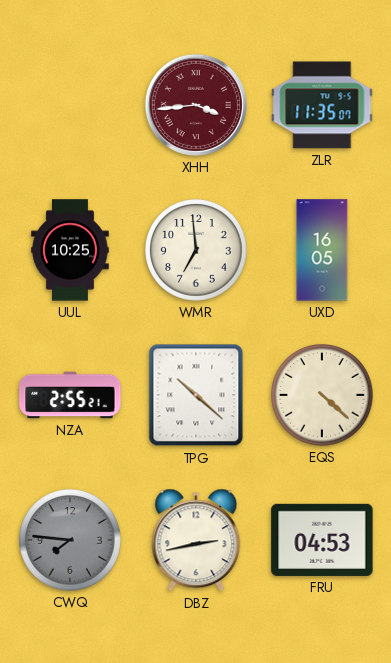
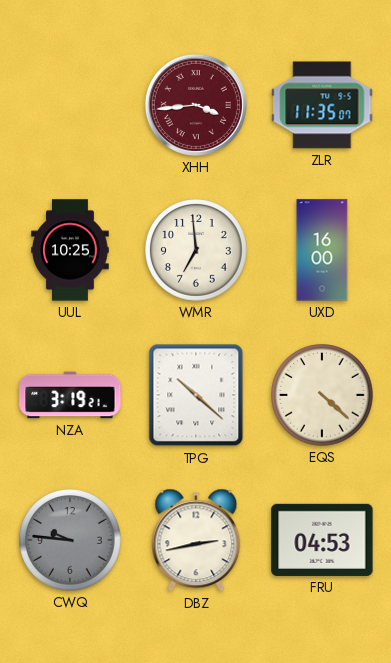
UXD: 16:05 -> 16:00 (322, 250)
NZA: 2:55 -> 3:19 (70, 395)
CWQ: 7:46 -> 9:46 (71, 541)
